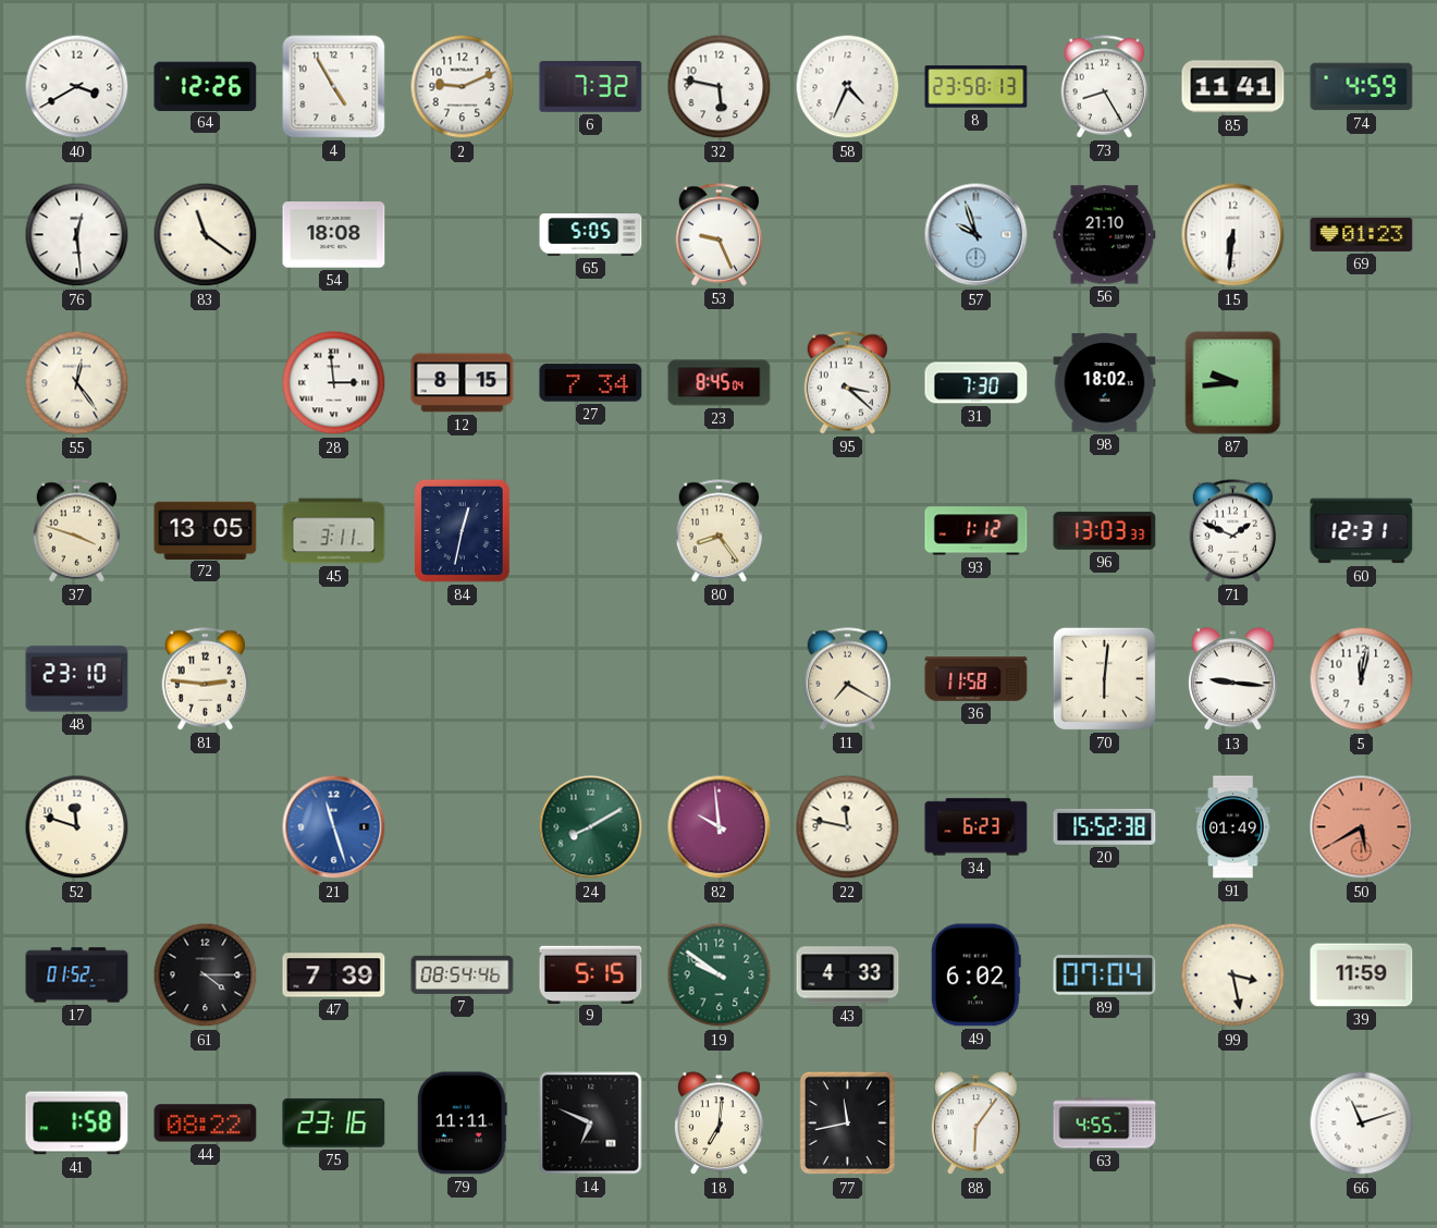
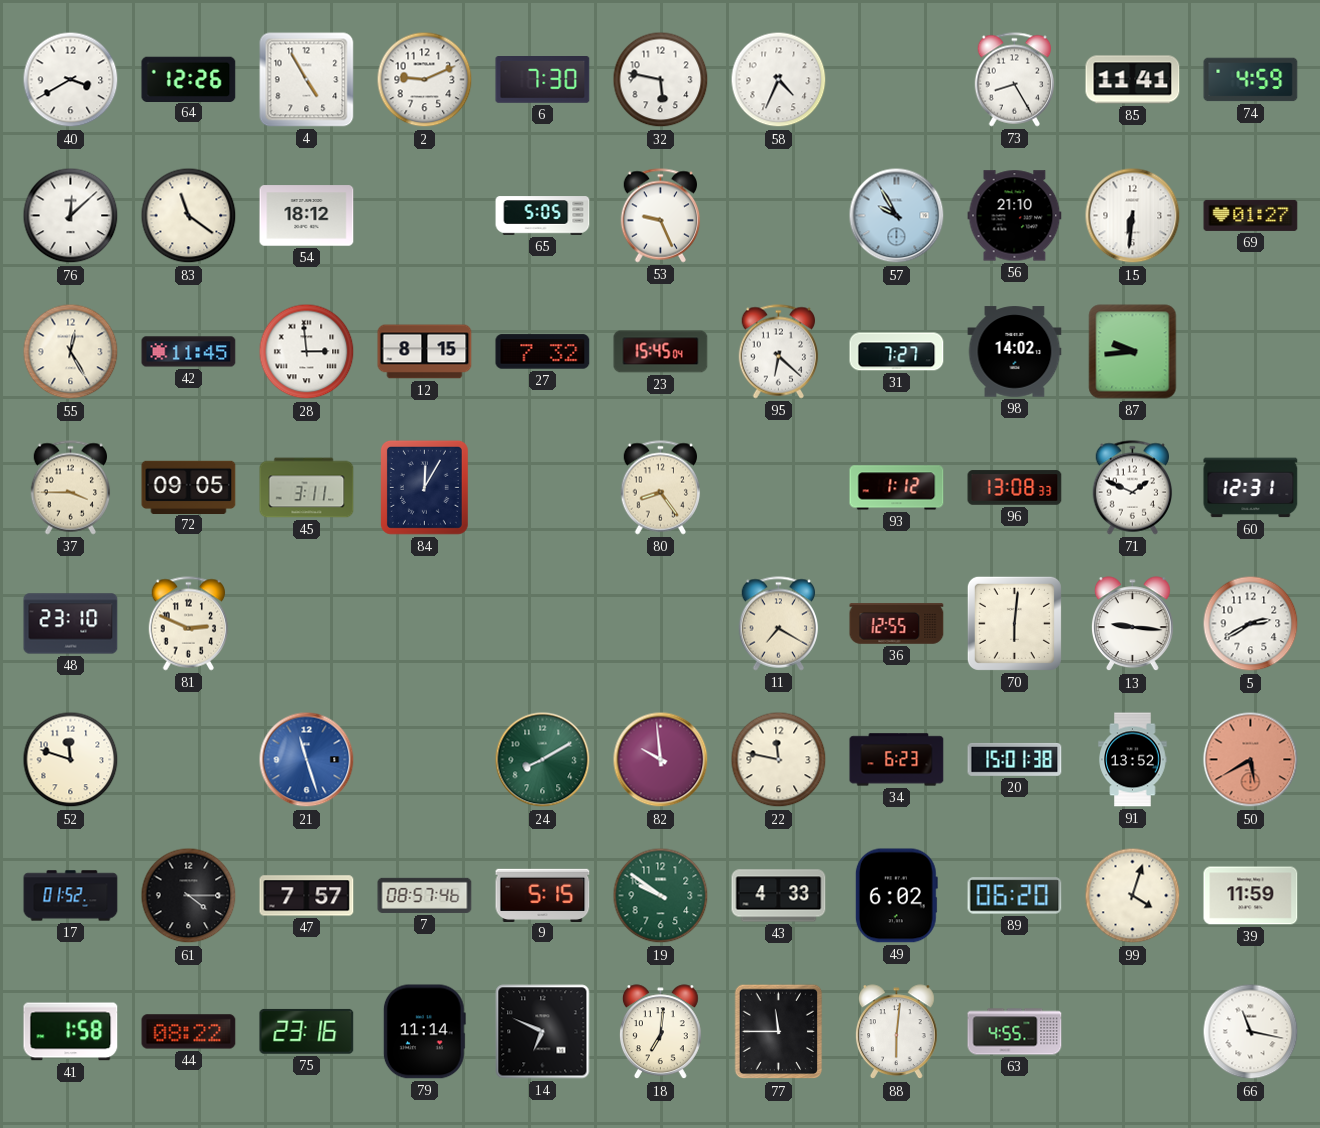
6: 7:32 -> 7:30 (543, 80)
8: 23:58 -> none (977, 87)
76: 12:29 -> 12:08 (71, 216)
54: 18:08 -> 18:12 (307, 216)
57: 9:57 -> 9:55 (897, 216)
69: 01:23 -> 01:27 (1251, 215)
55: 12:24 -> 12:25 (71, 352)
42: none -> 11:45 (189, 352)
27: 7:34 -> 7:32 (543, 352)
23: 8:45 -> 15:45 (661, 352)
95: 3:22 -> 6:22 (779, 352)
31: 7:30 -> 7:27 (897, 352)
98: 18:02 -> 14:02 (1015, 352)
37: 3:48 -> 3:45 (71, 488)
72: 13:05 -> 09:05 (189, 487)
84: 12:32 -> 12:05 (424, 487)
96: 13:03 -> 13:08 (1015, 488)
81: 2:46 -> 2:49 (189, 624)
36: 11:58 -> 12:55 (897, 624)
5: 12:02 -> 2:40 (1251, 624)
20: 15:52 -> 15:01 (1015, 759)
91: 01:49 -> 13:52 (1133, 760)
47: 7:39 -> 7:57 (307, 896)
7: 08:54 -> 08:57 (425, 895)
89: 07:04 -> 06:20 (1015, 896)
99: 3:28 -> 4:03 (1133, 896)
79: 11:11 -> 11:14 (424, 1032)
77: 11:43 -> 11:45 (779, 1032)
88: 6:06 -> 6:01 (896, 1032)
66: 11:12 -> 11:17 (1251, 1032)
